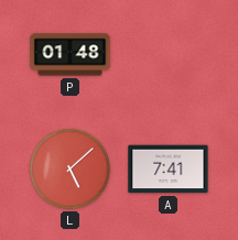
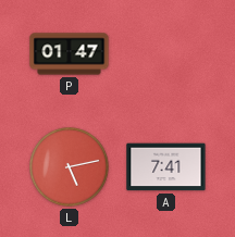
P: 01:48 -> 01:47 (70, 54)
L: 5:08 -> 5:13 (70, 167)
